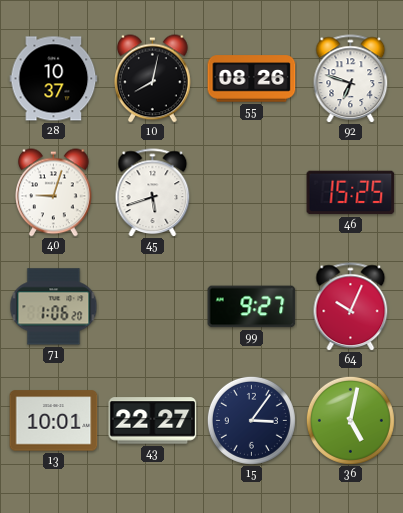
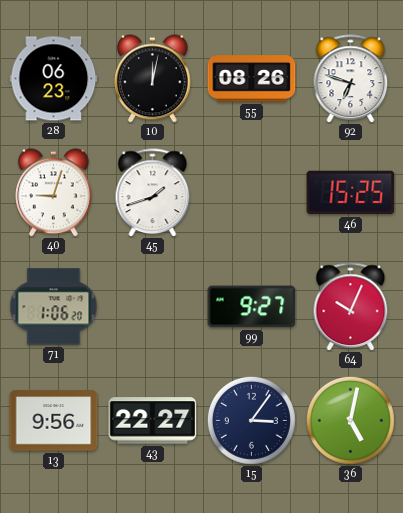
28: 10:37 -> 06:23 (54, 79)
10: 8:02 -> 12:02 (153, 79)
45: 5:42 -> 1:42 (153, 193)
13: 10:01 -> 9:56 (54, 421)
